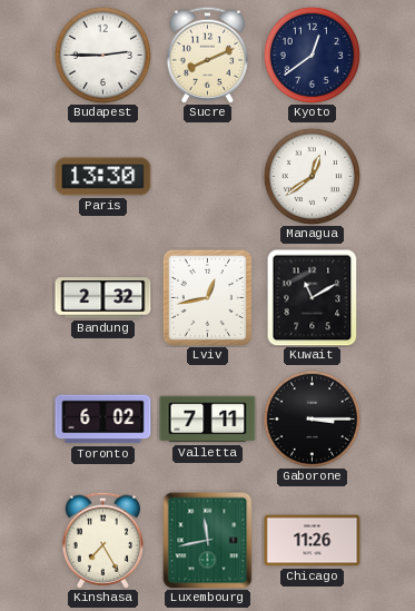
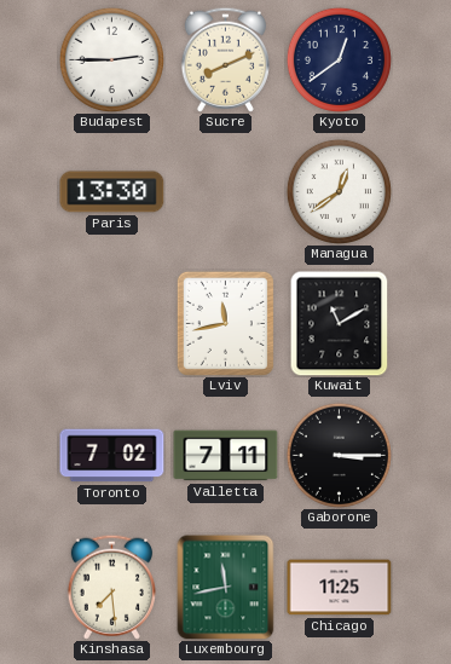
Bandung: 2:32 -> none (103, 298)
Lviv: 12:43 -> 11:43 (225, 323)
Toronto: 6:02 -> 7:02 (112, 456)
Kinshasa: 7:25 -> 7:29 (111, 587)
Chicago: 11:26 -> 11:25 (340, 588)
